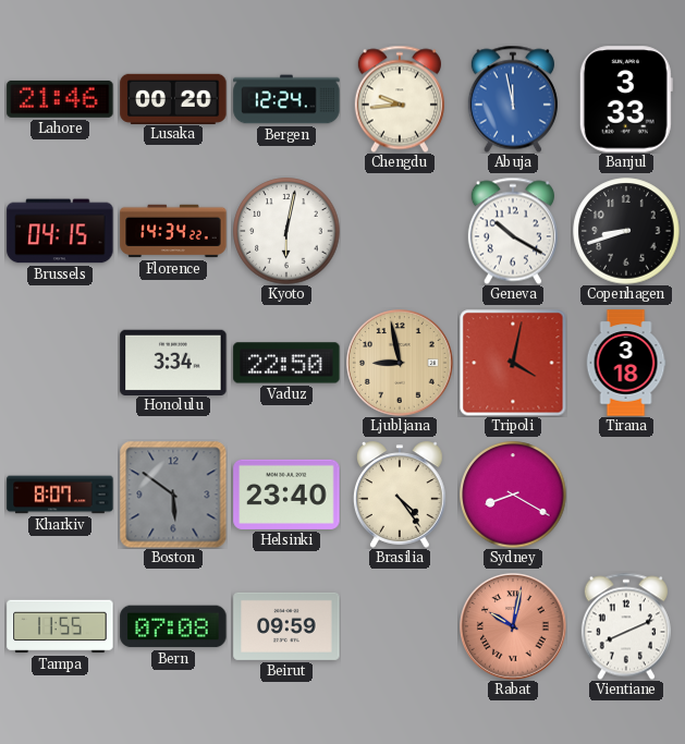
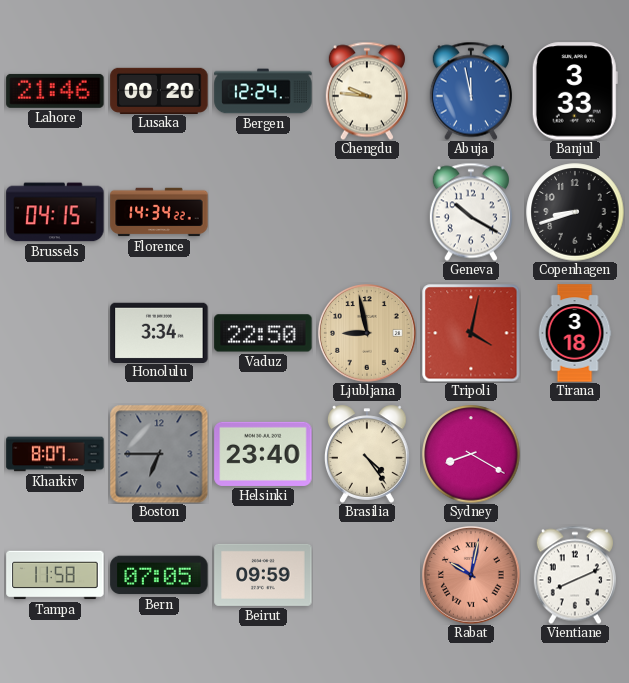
Chengdu: 9:44 -> 9:46 (367, 91)
Kyoto: 6:02 -> none (286, 231)
Boston: 5:51 -> 6:45 (159, 454)
Tampa: 11:55 -> 11:58 (55, 575)
Bern: 07:08 -> 07:05 (159, 575)
